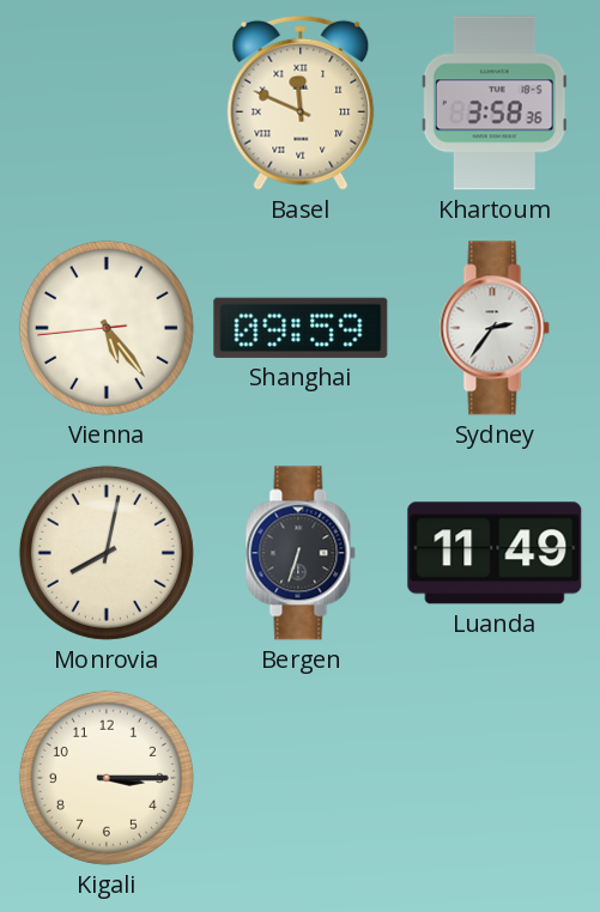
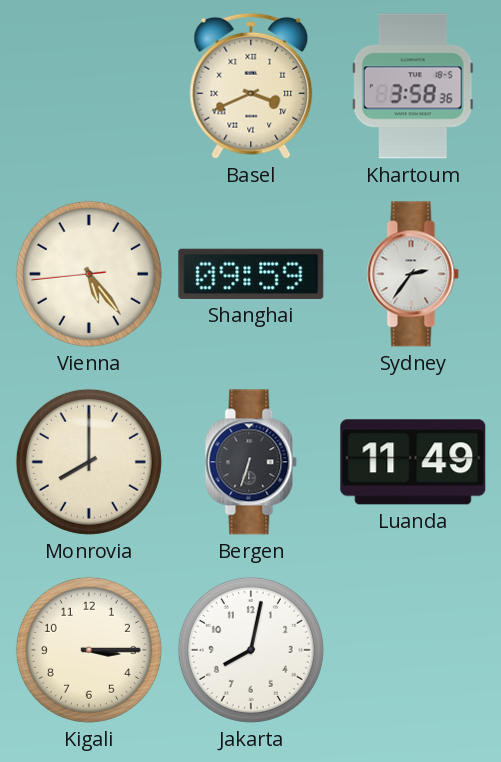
Basel: 11:49 -> 3:41 (251, 86)
Monrovia: 8:02 -> 8:00 (89, 462)
Jakarta: none -> 8:02 (251, 650)
